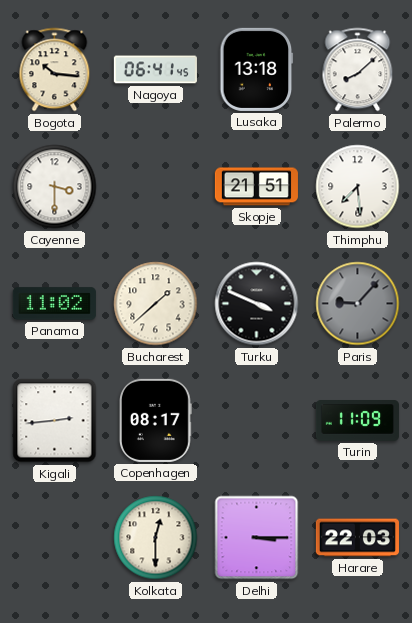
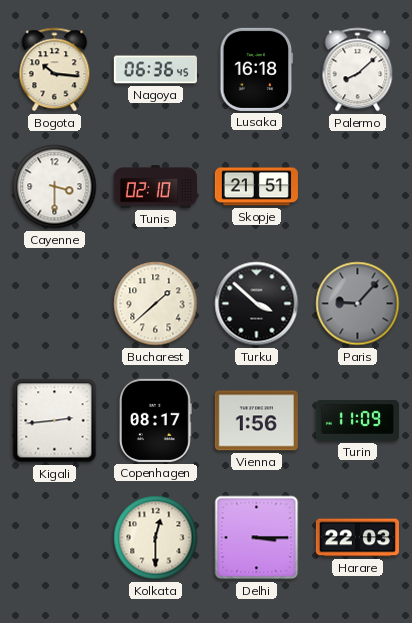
Nagoya: 06:41 -> 06:36 (155, 70)
Lusaka: 13:18 -> 16:18 (257, 69)
Tunis: none -> 02:10 (155, 187)
Thimphu: 7:29 -> none (358, 187)
Panama: 11:02 -> none (54, 304)
Turku: 3:49 -> 3:52 (257, 304)
Vienna: none -> 1:56 (256, 421)
